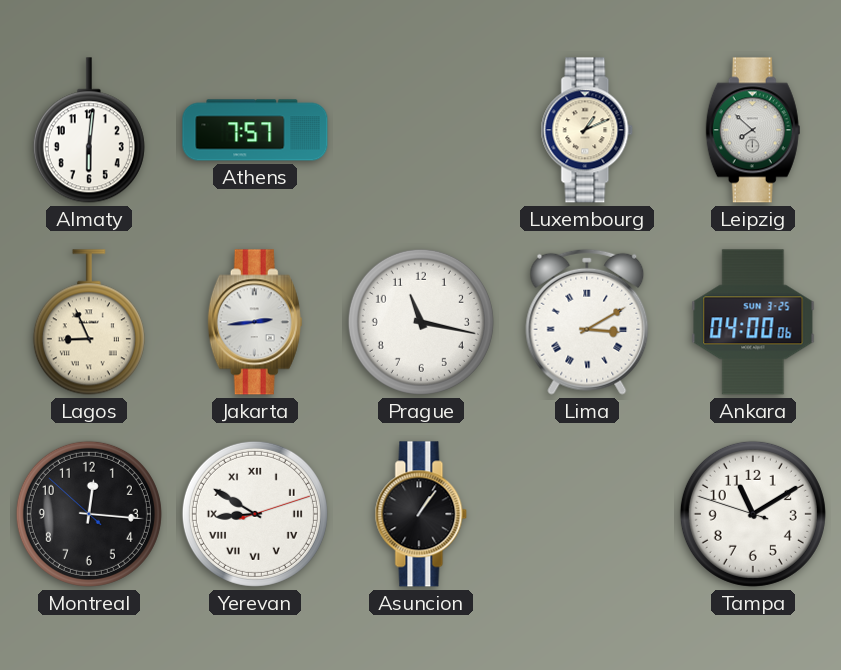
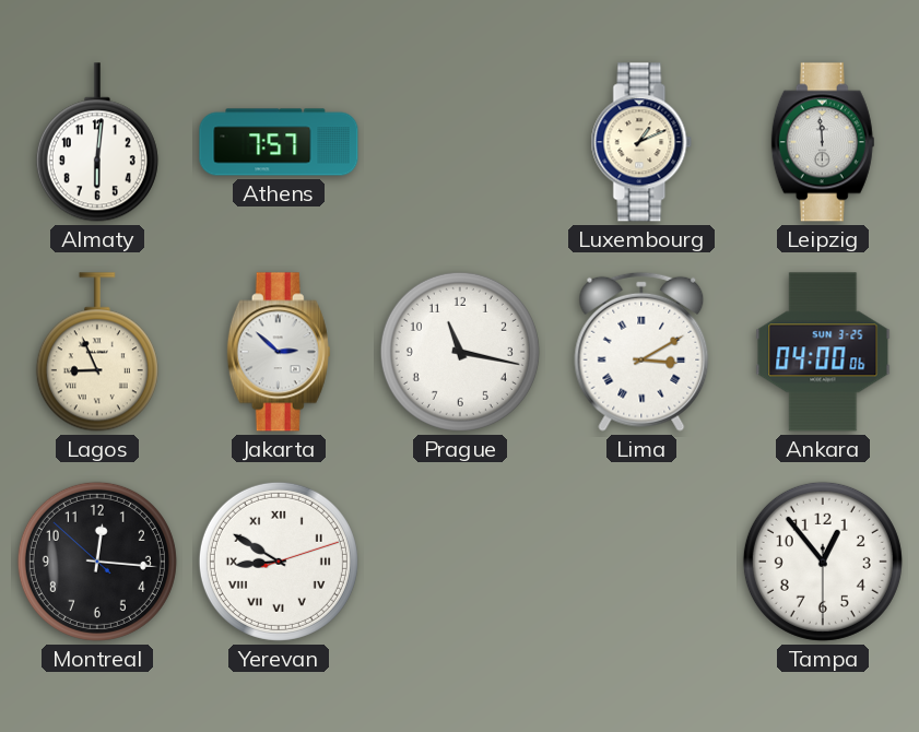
Leipzig: 7:52 -> 11:59 (823, 142)
Jakarta: 2:44 -> 2:52 (279, 352)
Asuncion: 1:06 -> none (421, 514)
Tampa: 11:09 -> 12:53 (823, 562)
